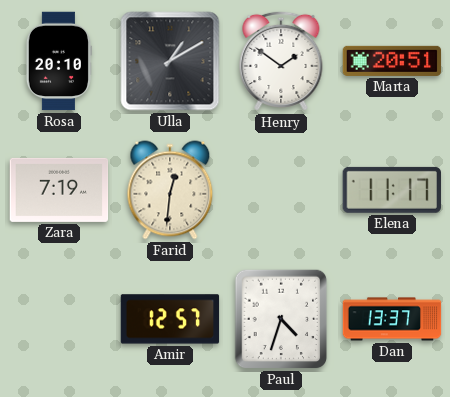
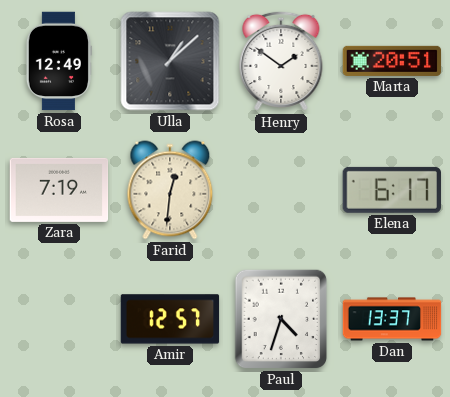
Rosa: 20:10 -> 12:49 (58, 61)
Ulla: 1:10 -> 1:08 (170, 61)
Elena: 11:17 -> 6:17 (391, 190)
